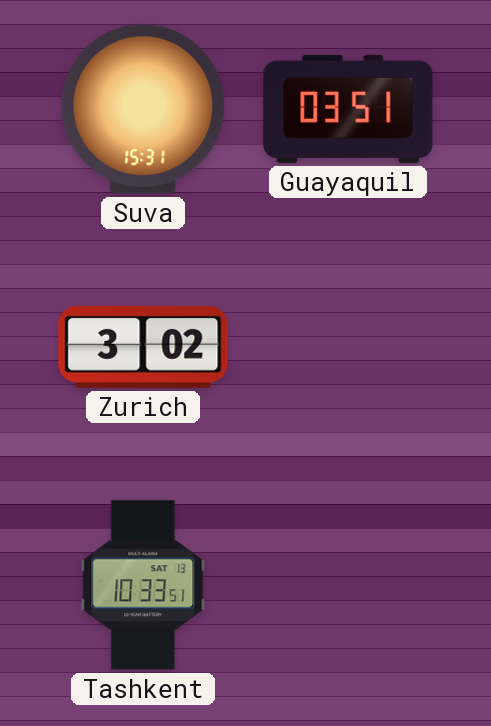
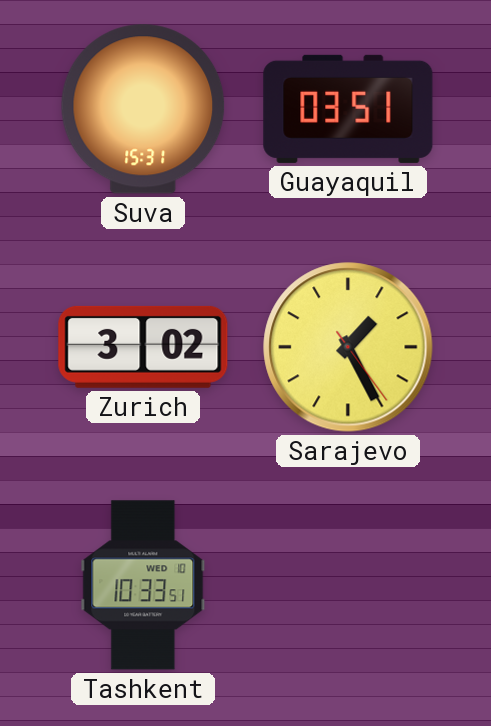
Sarajevo: none -> 1:25 (348, 347)
Tashkent date: SAT 13 -> WED 10 (143, 585)
